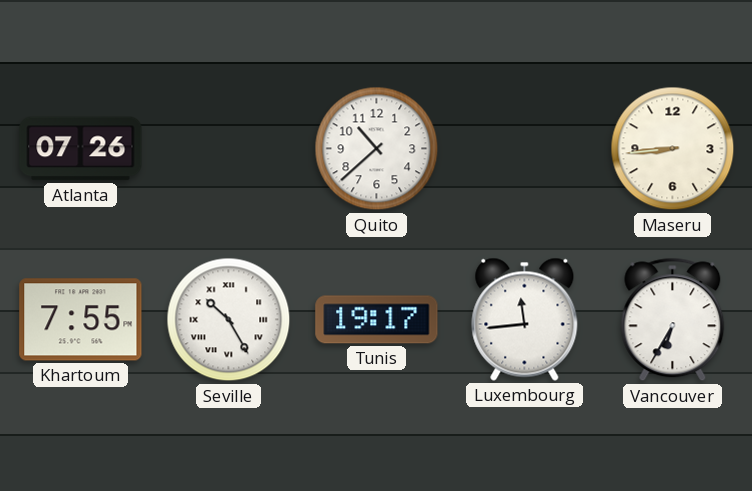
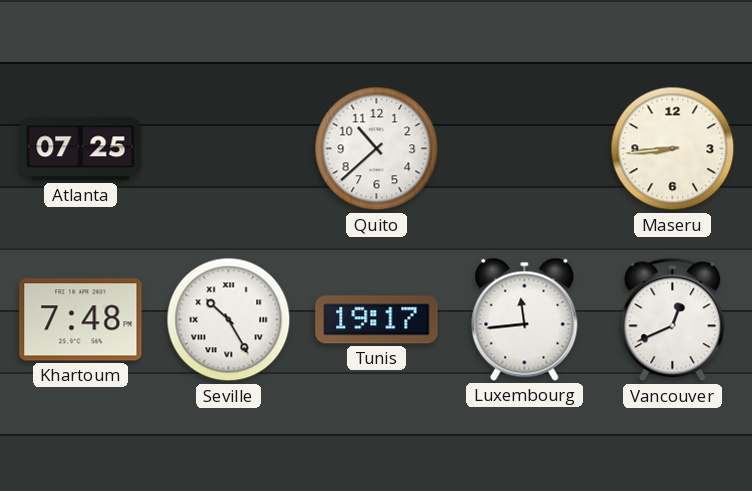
Atlanta: 07:26 -> 07:25 (81, 149)
Khartoum: 7:55 -> 7:48 (81, 320)
Vancouver: 6:35 -> 12:41 (673, 320)
